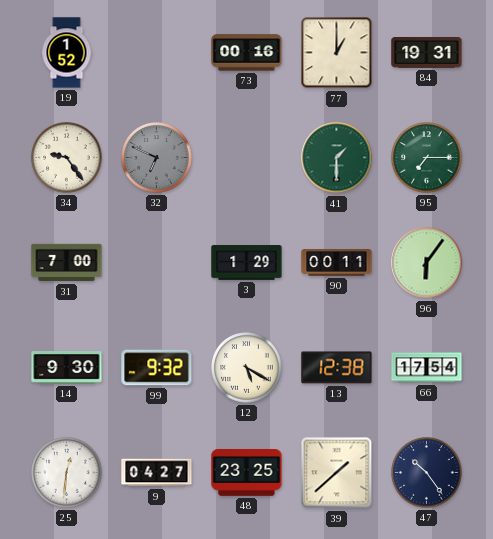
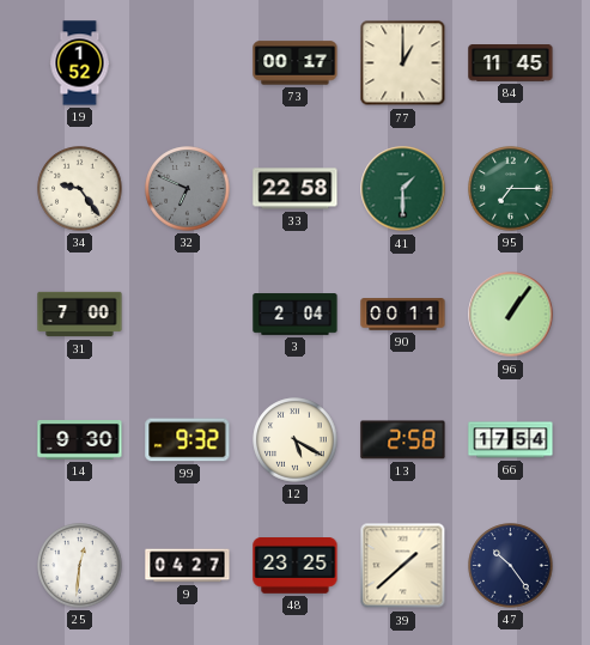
73: 00:16 -> 00:17 (296, 63)
84: 19:31 -> 11:45 (511, 63)
33: none -> 22:58 (296, 189)
3: 1:29 -> 2:04 (296, 315)
96: 6:06 -> 1:06 (511, 315)
13: 12:38 -> 2:58 (403, 440)
